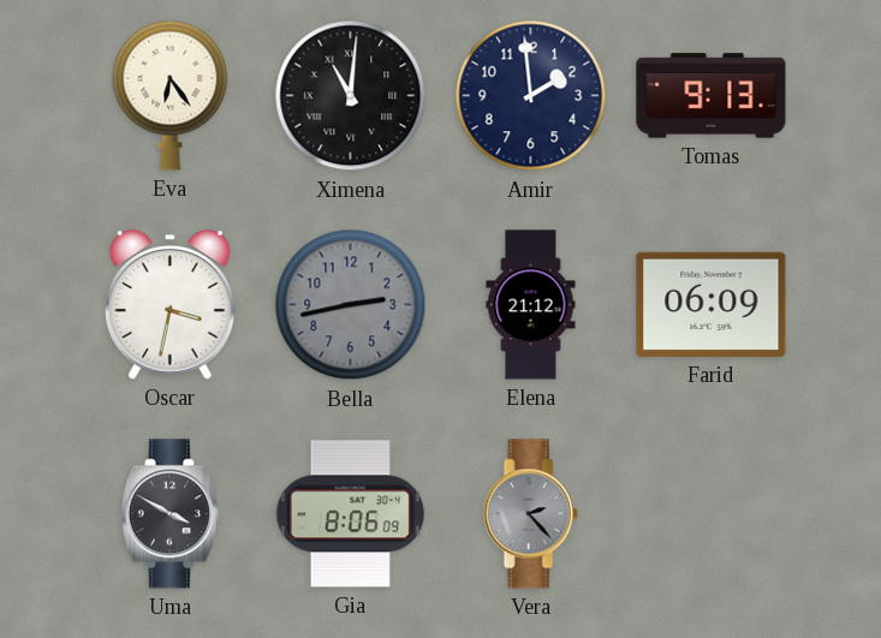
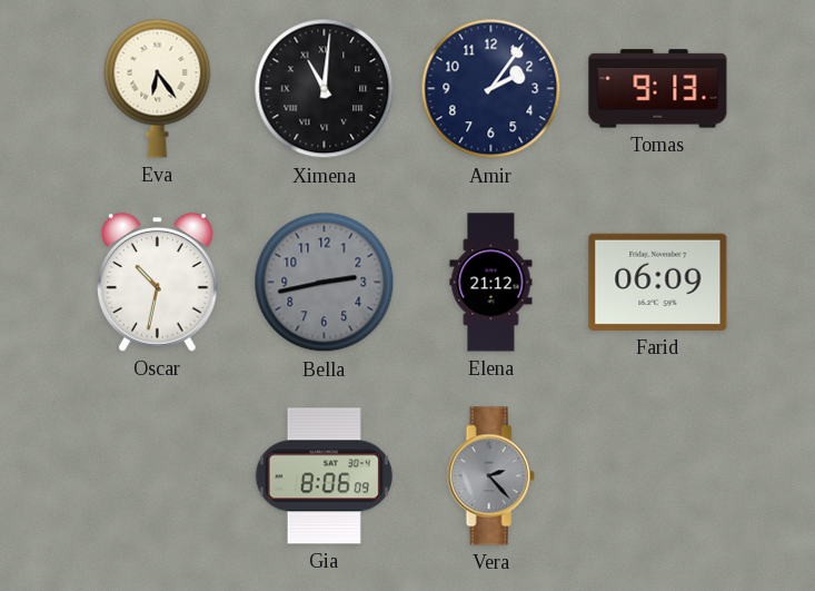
Amir: 1:59 -> 2:06 (491, 89)
Oscar: 3:32 -> 10:32 (158, 283)
Uma: 3:50 -> none (169, 514)
